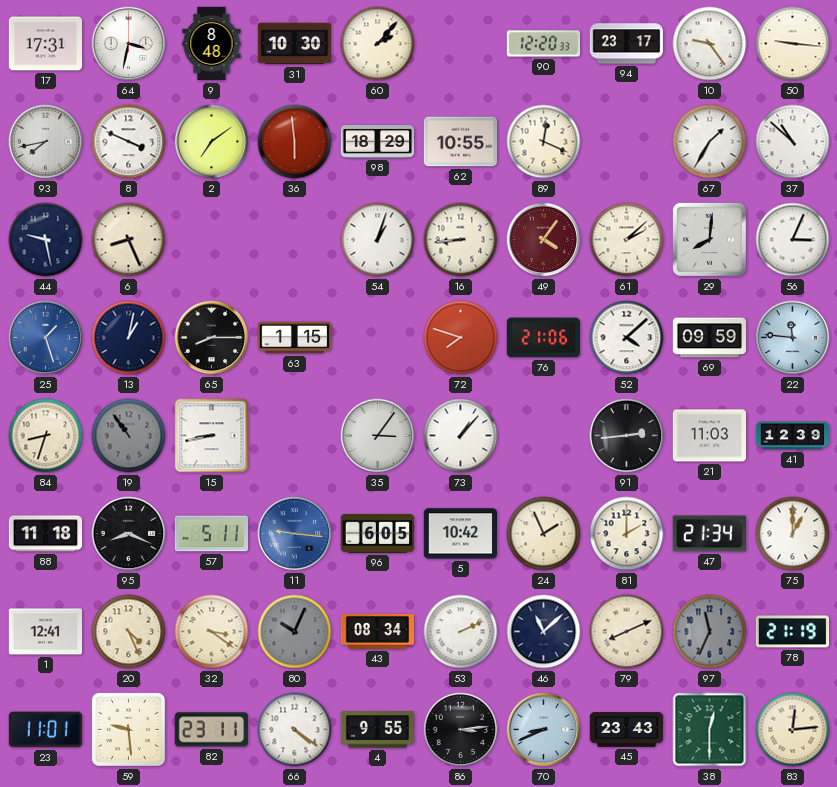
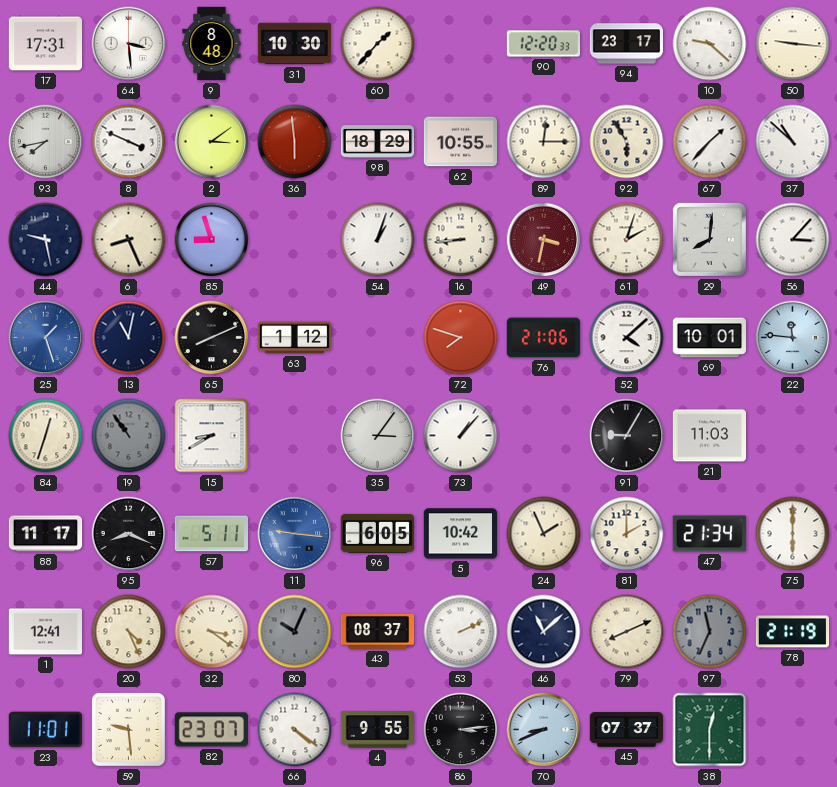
64: 3:32 -> 3:29 (129, 44)
60: 2:07 -> 1:37 (378, 44)
10: 9:24 -> 9:22 (710, 44)
2: 7:09 -> 3:09 (212, 142)
89: 12:19 -> 12:15 (544, 142)
92: none -> 5:55 (627, 142)
67: 1:35 -> 1:37 (710, 142)
85: none -> 8:57 (212, 240)
49: 4:06 -> 3:32 (544, 240)
61: 2:08 -> 2:03 (627, 240)
56: 3:04 -> 3:07 (793, 240)
13: 1:02 -> 11:02 (129, 338)
65: 8:15 -> 8:11 (212, 338)
63: 1:15 -> 1:12 (295, 338)
69: 09:59 -> 10:01 (709, 338)
84: 8:33 -> 12:33 (46, 436)
15: 8:43 -> 8:40 (212, 436)
91: 2:44 -> 9:05 (627, 436)
41: 12:39 -> none (793, 436)
88: 11:18 -> 11:17 (46, 534)
75: 1:00 -> 6:00 (793, 534)
43: 08:34 -> 08:37 (377, 632)
82: 23:11 -> 23:07 (211, 730)
45: 23:43 -> 07:37 (627, 730)
83: 12:14 -> none (793, 730)
